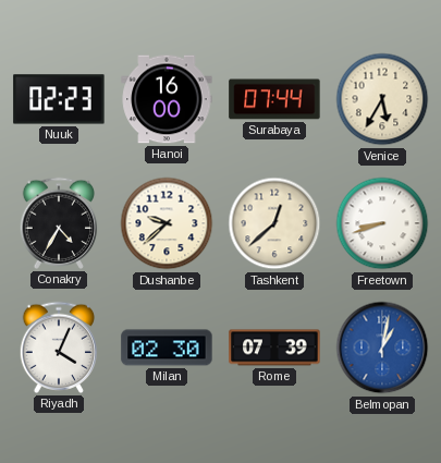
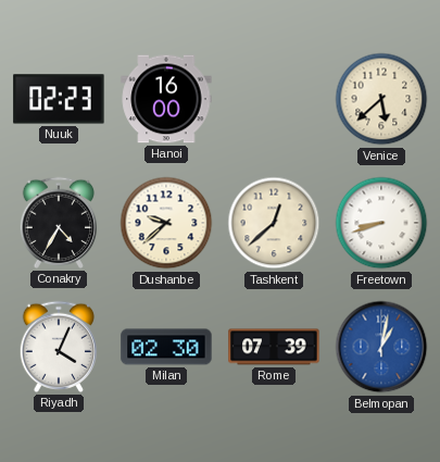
Surabaya: 07:44 -> none (274, 99)
Venice: 5:35 -> 5:38 (381, 99)
